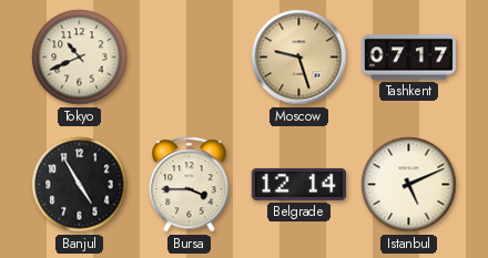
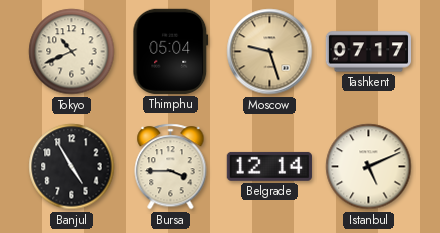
Thimphu: none -> 05:04 (171, 51)
